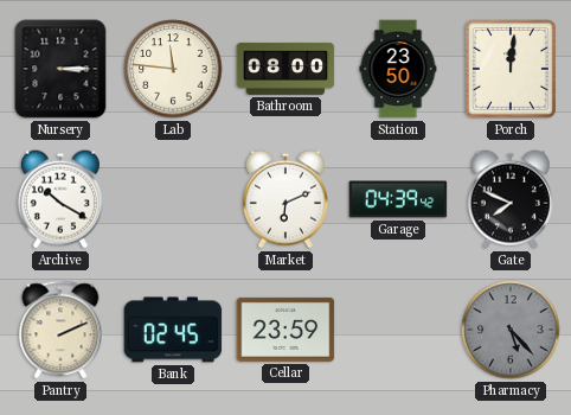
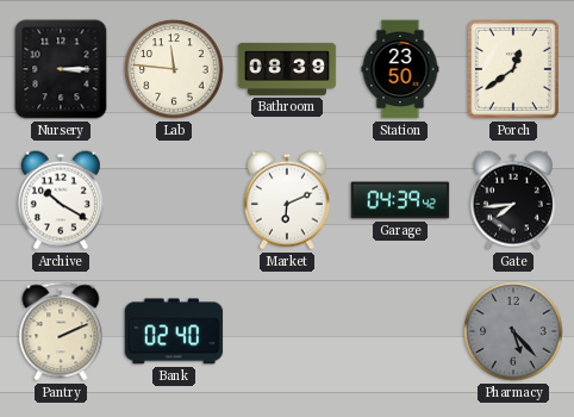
Bathroom: 08:00 -> 08:39 (287, 69)
Porch: 12:01 -> 12:39 (513, 69)
Gate: 7:49 -> 7:44 (513, 200)
Bank: 02:45 -> 02:40 (174, 331)
Cellar: 23:59 -> none (285, 330)
